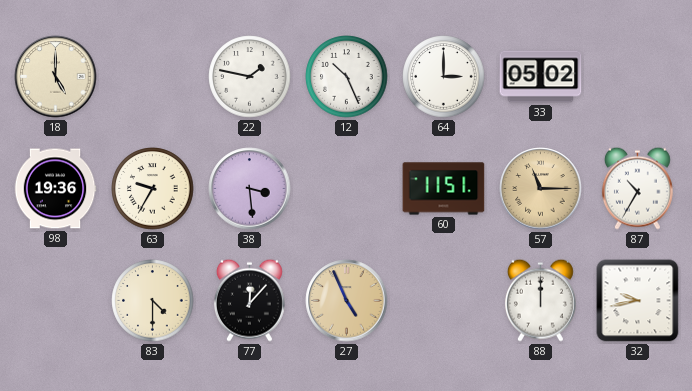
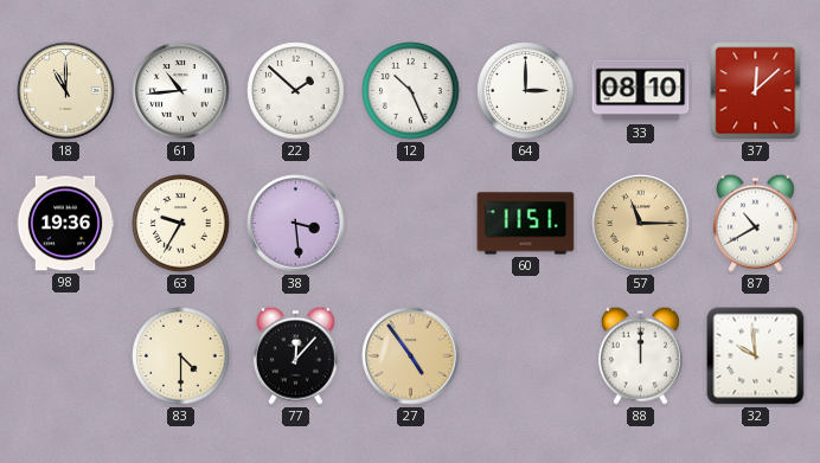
18: 5:00 -> 11:00 (66, 91)
61: none -> 10:44 (181, 91)
22: 1:47 -> 1:52 (296, 91)
33: 05:02 -> 08:10 (641, 91)
37: none -> 12:08 (756, 91)
87: 10:35 -> 10:40 (755, 223)
27: 4:56 -> 4:54 (411, 356)
32: 9:43 -> 9:59 (756, 356)
